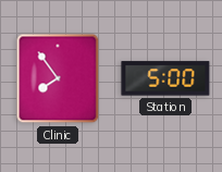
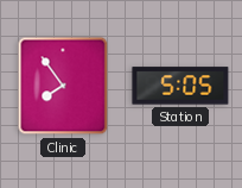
Station: 5:00 -> 5:05 (180, 86)
